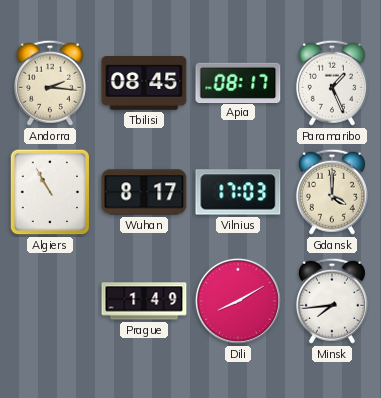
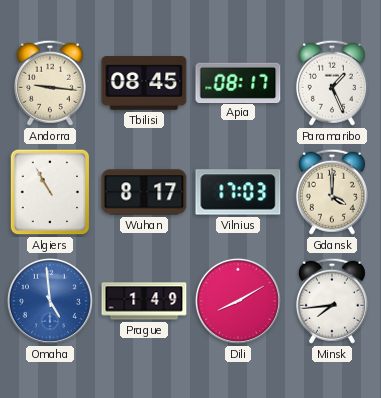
Andorra: 2:16 -> 9:16 (50, 83)
Omaha: none -> 4:59 (50, 301)
